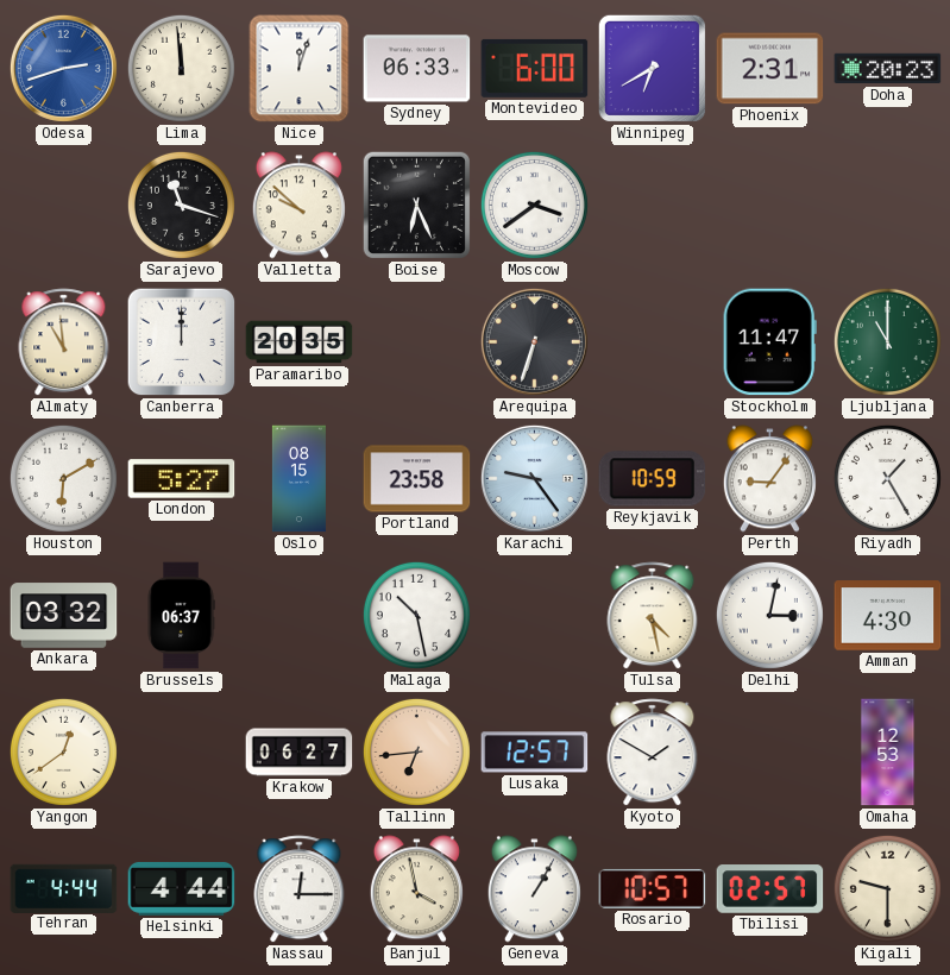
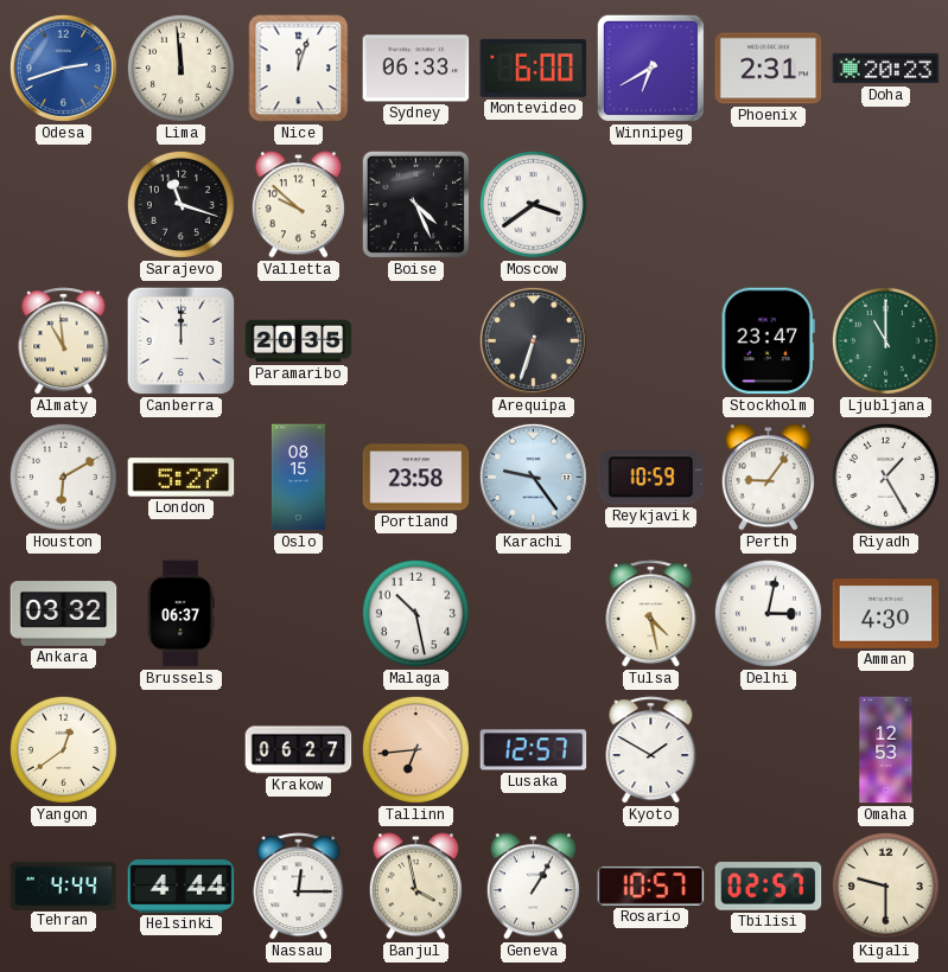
Boise: 6:26 -> 4:26 (415, 204)
Stockholm: 11:47 -> 23:47 (768, 341)
